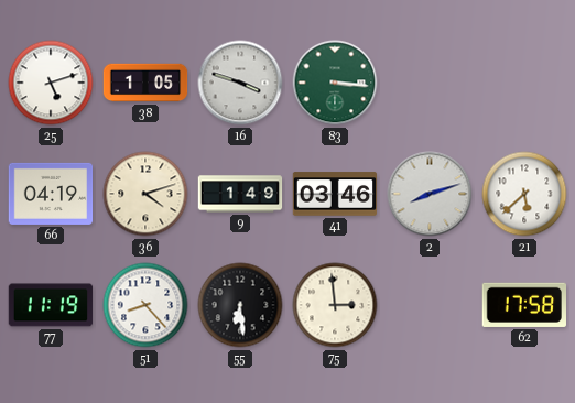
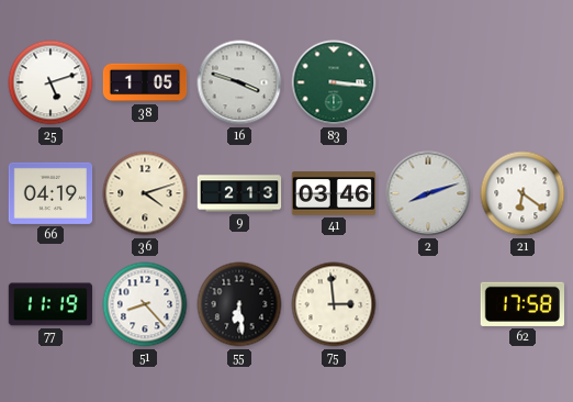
9: 1:49 -> 2:13 (239, 193)
21: 5:38 -> 6:21 (523, 193)
